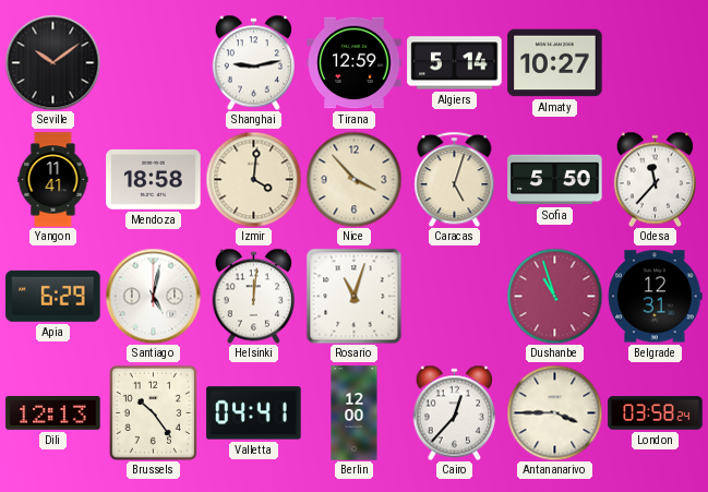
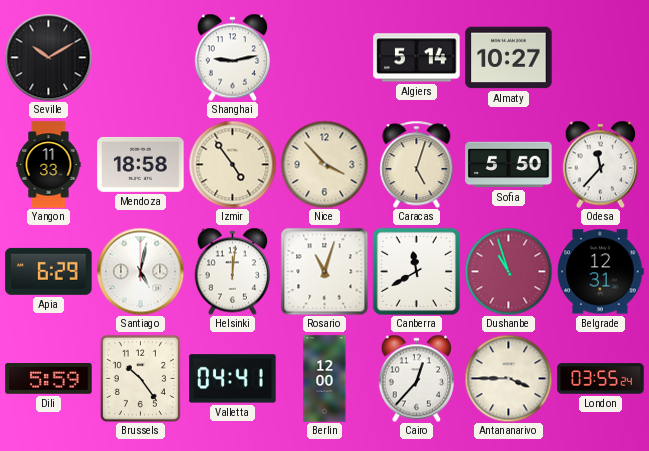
Seville: 10:09 -> 10:10 (48, 57)
Tirana: 12:59 -> none (355, 63)
Yangon: 11:41 -> 11:33 (49, 165)
Izmir: 4:01 -> 4:54 (232, 164)
Canberra: none -> 11:40 (416, 271)
Dili: 12:13 -> 5:59 (49, 379)
London: 03:58 -> 03:55 (601, 379)
